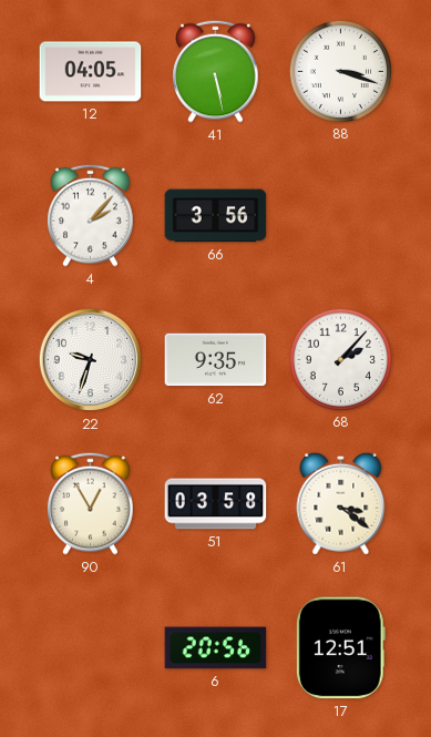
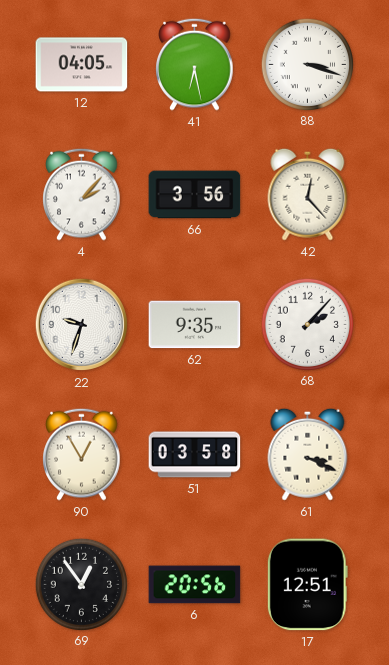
41: 5:28 -> 6:28 (195, 64)
42: none -> 12:23 (308, 194)
61: 3:21 -> 3:19 (308, 454)
69: none -> 12:54 (81, 584)
